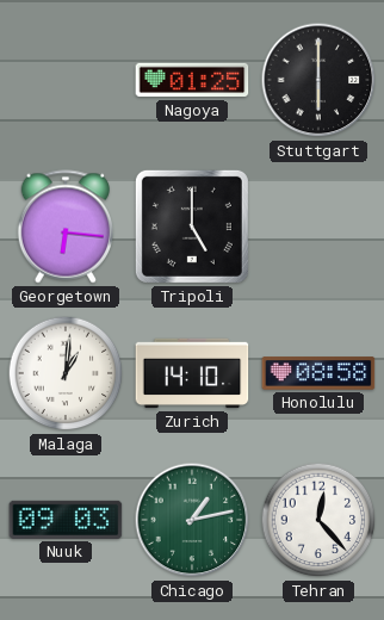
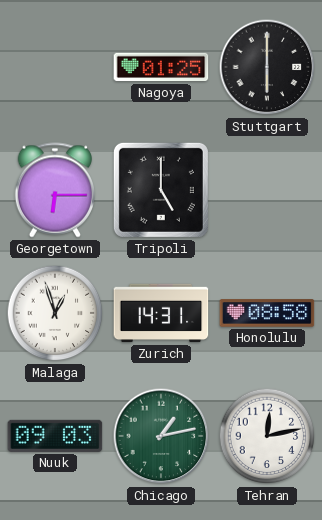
Georgetown: 6:16 -> 6:15 (54, 190)
Malaga: 1:01 -> 12:57 (55, 313)
Zurich: 14:10 -> 14:31 (161, 313)
Tehran: 12:23 -> 12:13 (267, 436)
